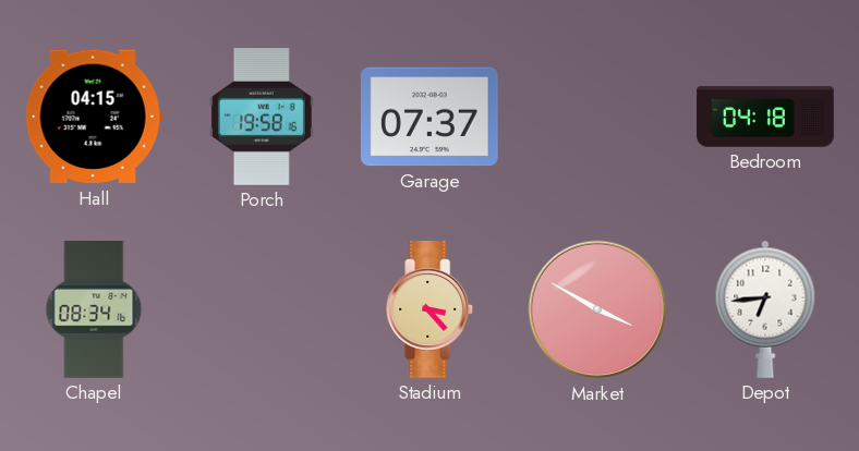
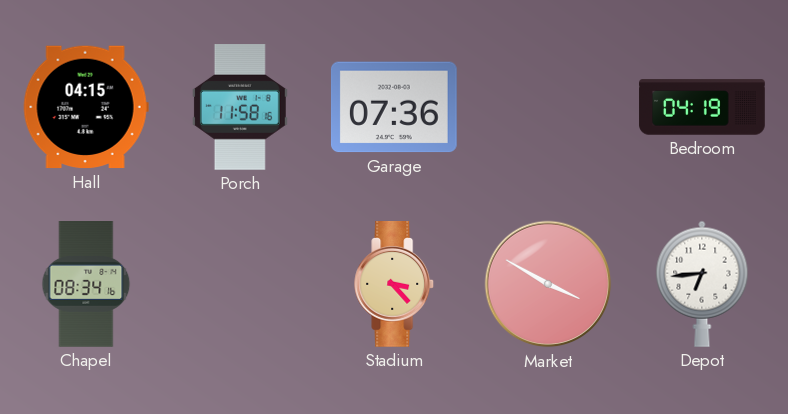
Porch: 19:58 -> 11:58 (240, 108)
Garage: 07:37 -> 07:36 (394, 107)
Bedroom: 04:18 -> 04:19 (702, 107)
